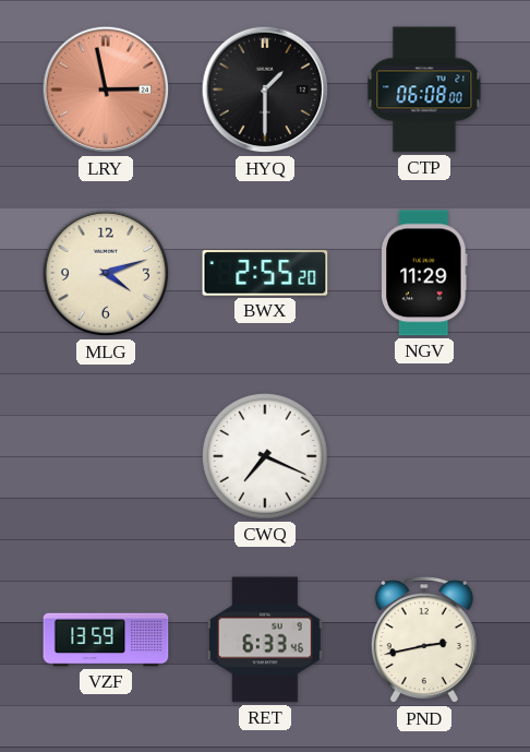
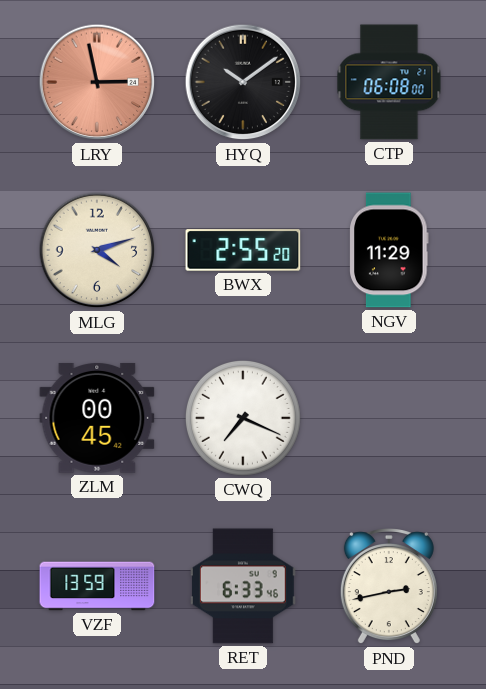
HYQ: 1:30 -> 10:09 (243, 82)
ZLM: none -> 00:45 (97, 418)
